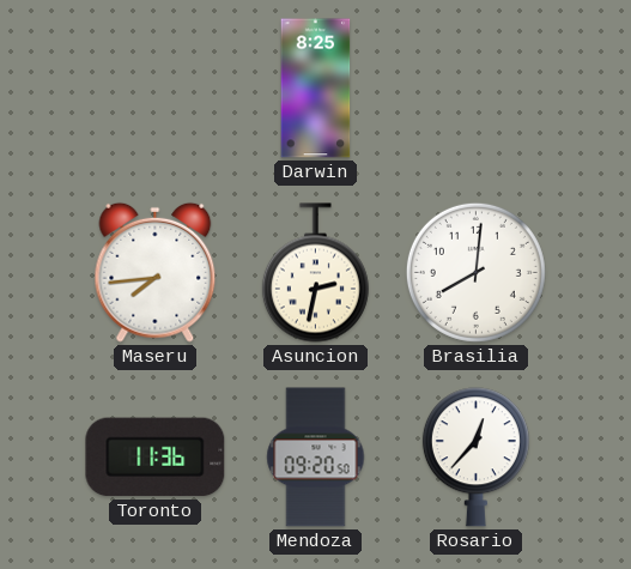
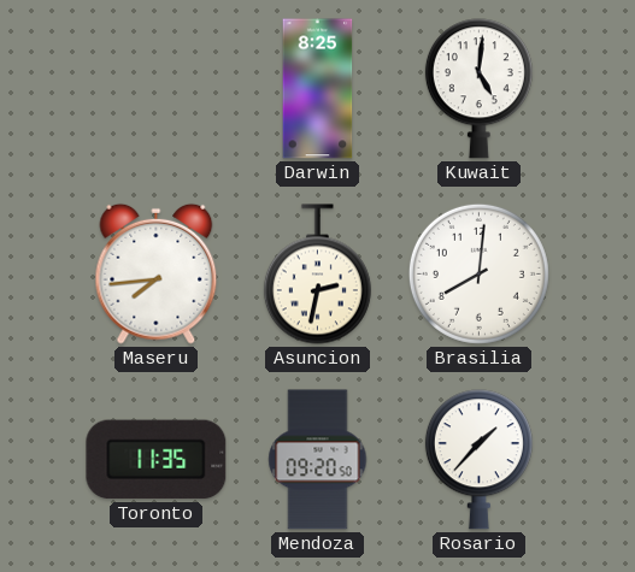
Kuwait: none -> 5:01 (478, 89)
Toronto: 11:36 -> 11:35 (157, 460)
Rosario: 12:37 -> 1:37 (478, 460)
